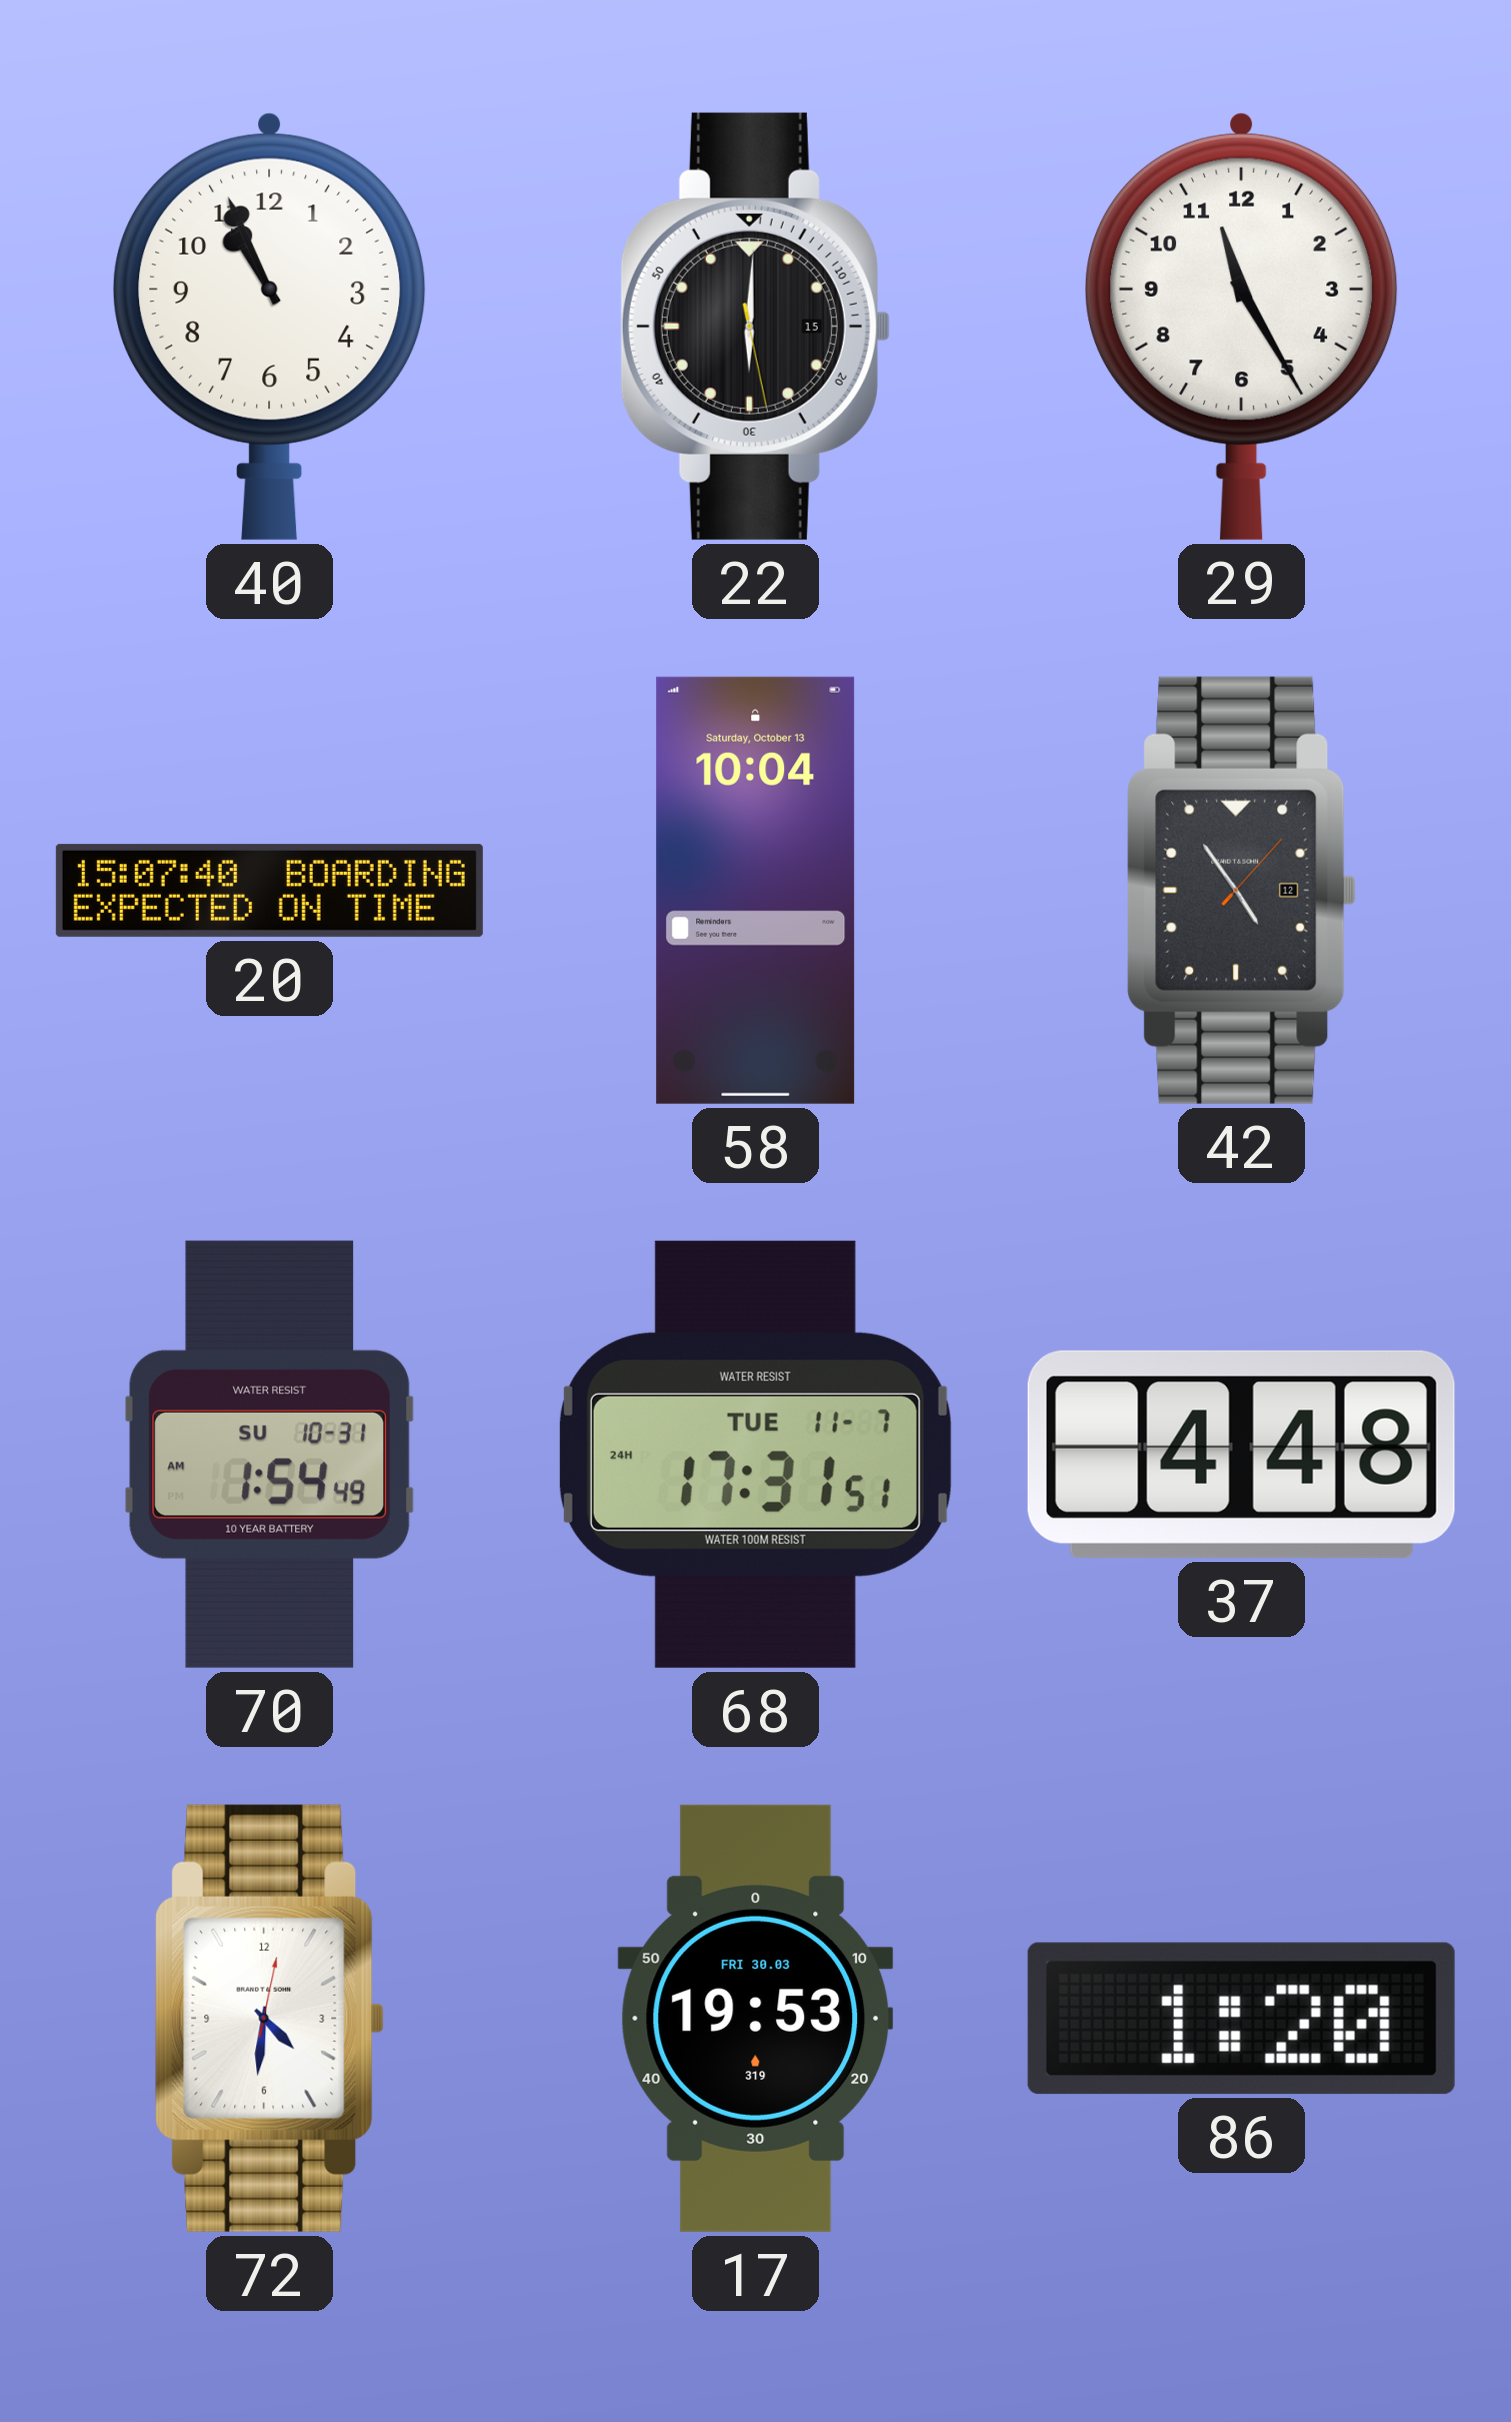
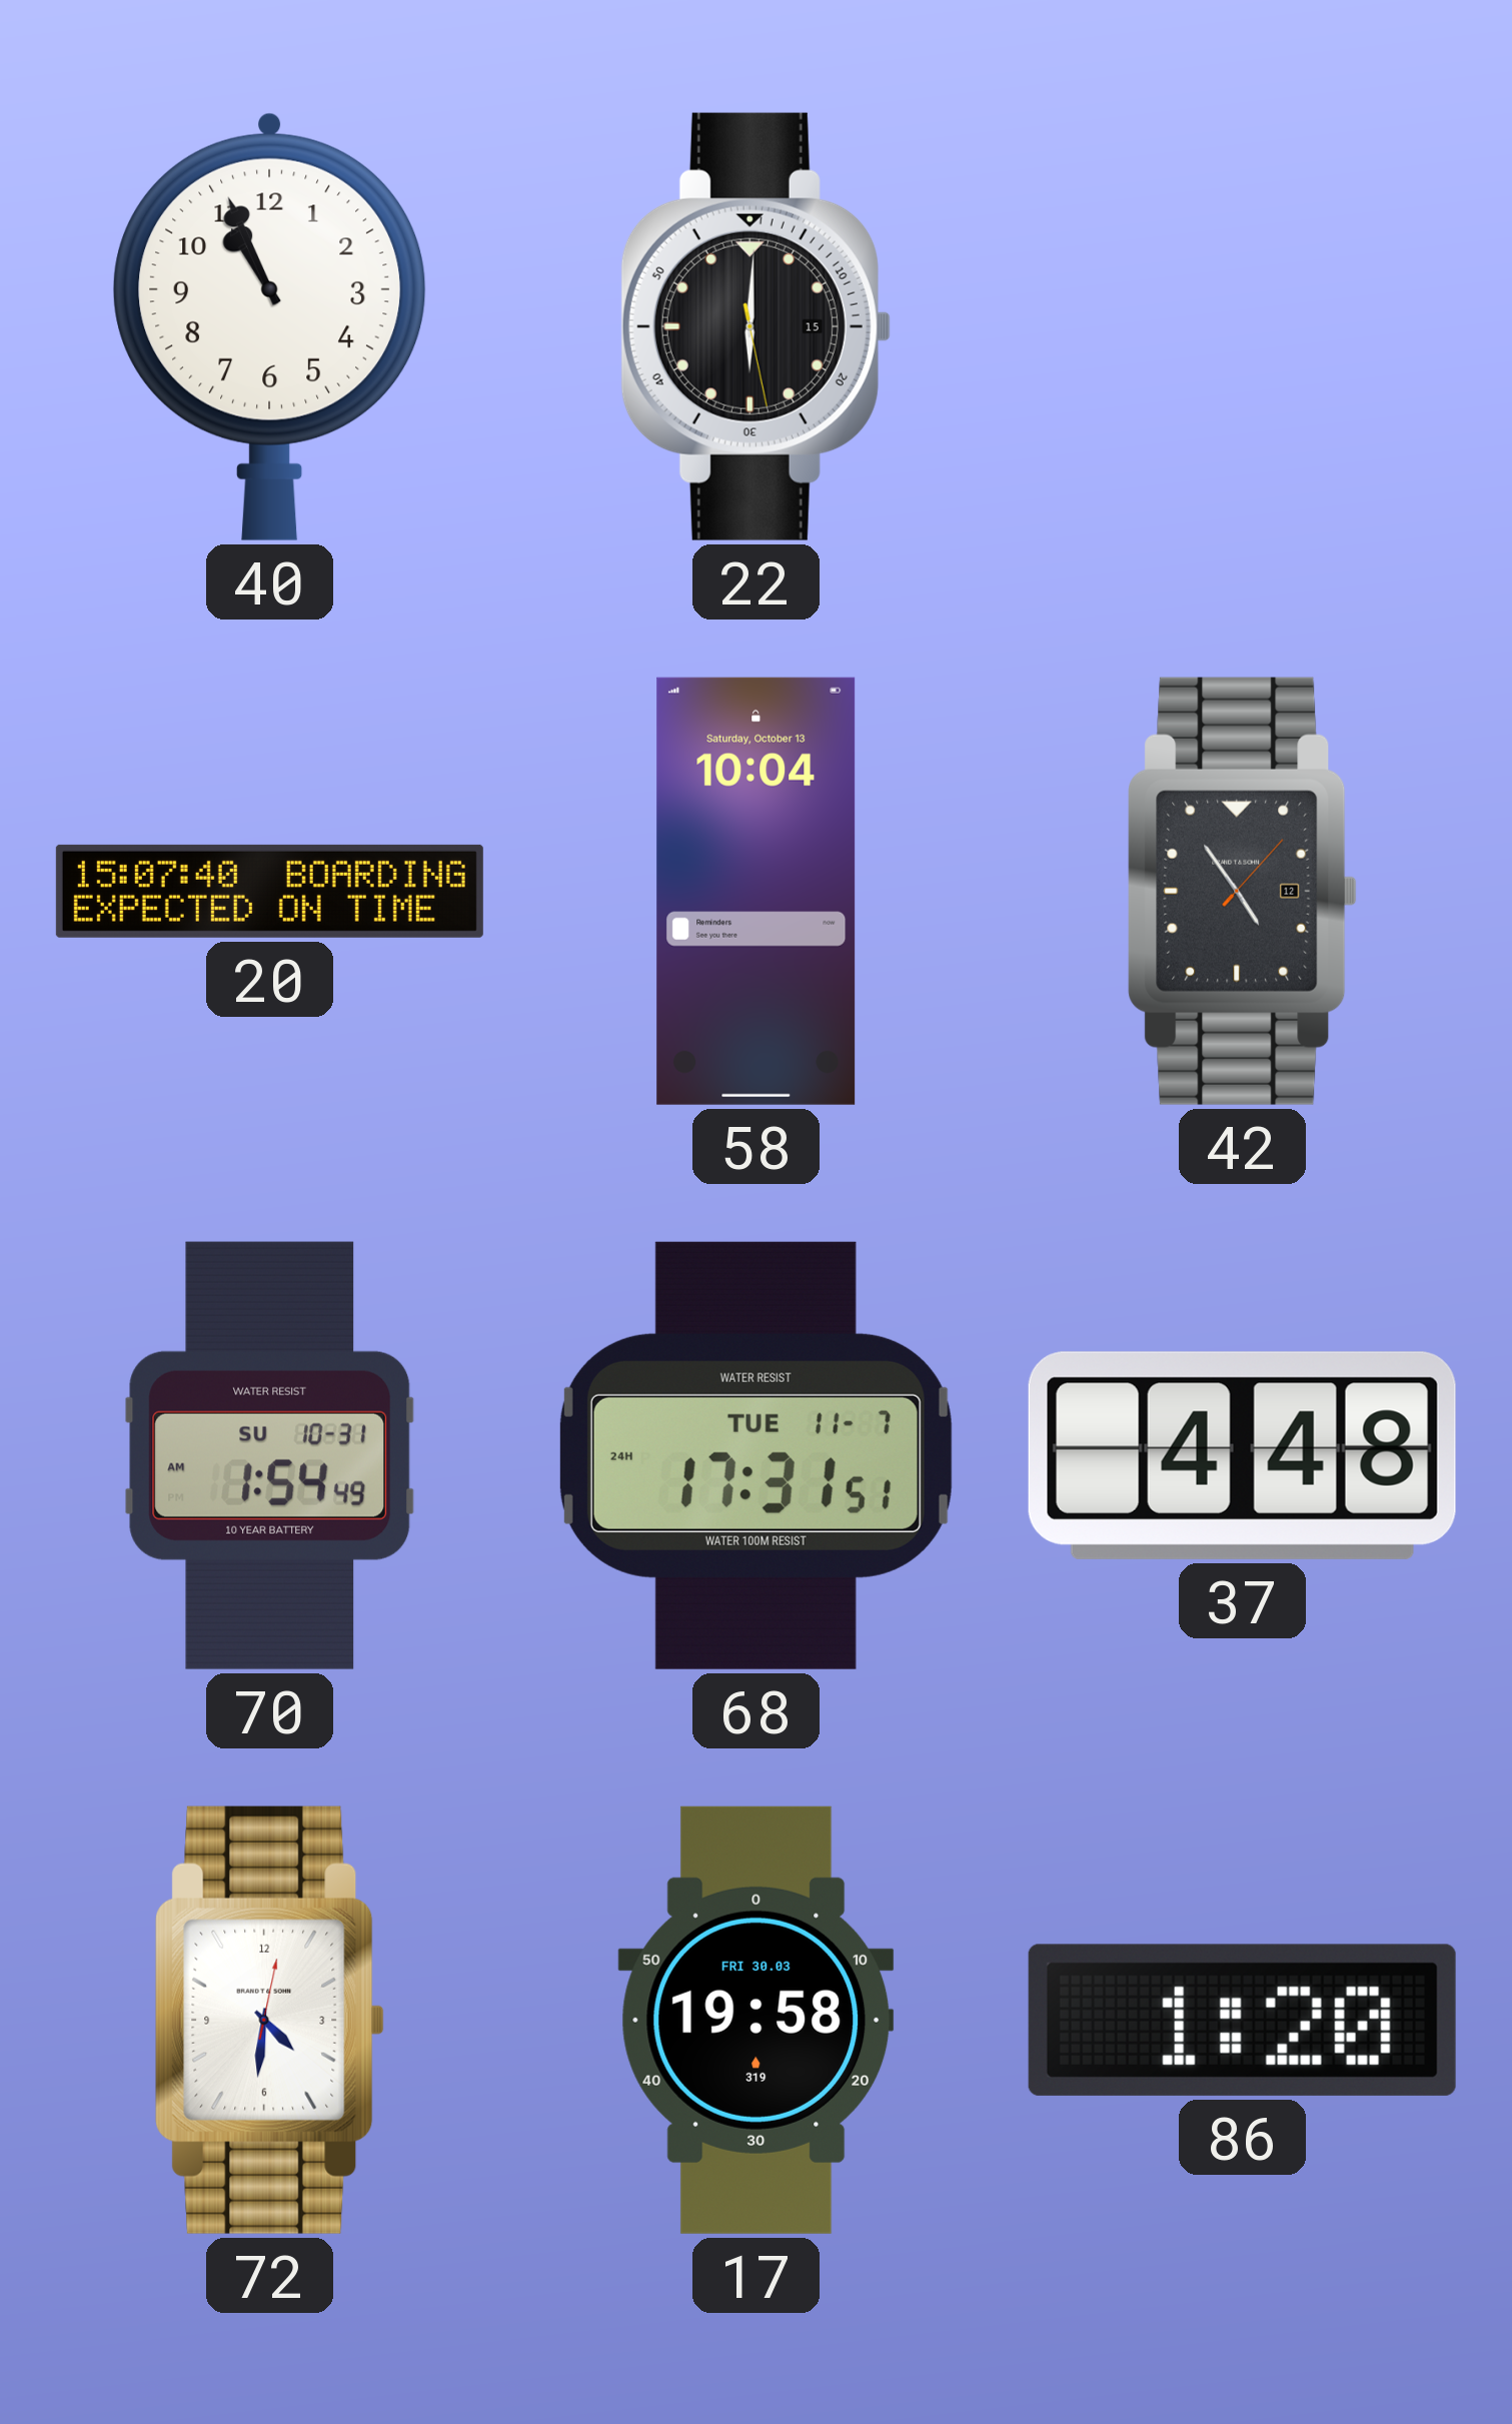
29: 11:25 -> none (1242, 326)
17: 19:53 -> 19:58 (757, 2020)
